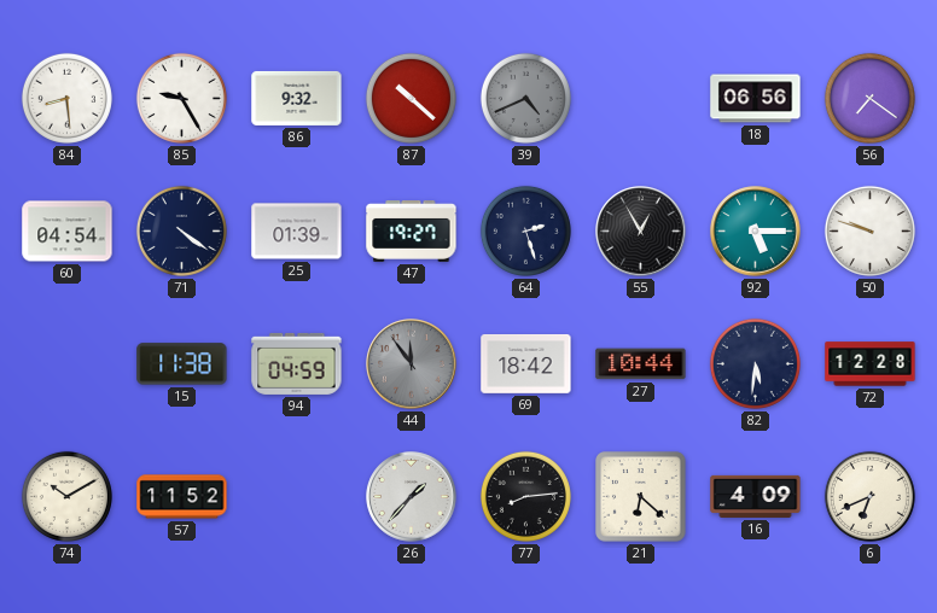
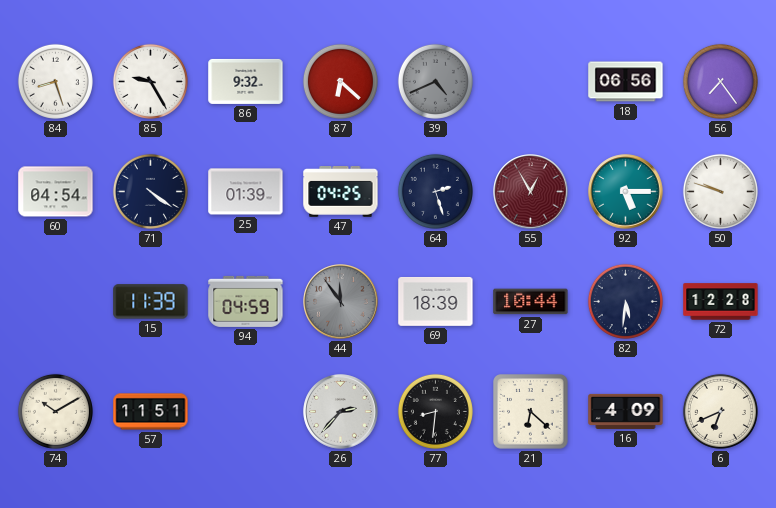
84: 8:29 -> 8:27 (55, 81)
87: 10:22 -> 6:22 (340, 81)
56: 7:21 -> 7:24 (720, 81)
47: 19:27 -> 04:25 (341, 192)
55 dial: black -> burgundy (531, 192)
15: 11:38 -> 11:39 (151, 302)
69: 18:42 -> 18:39 (436, 301)
57: 11:52 -> 11:51 (151, 412)
26: 1:37 -> 2:37 (341, 412)
77: 8:14 -> 8:31 (435, 411)
